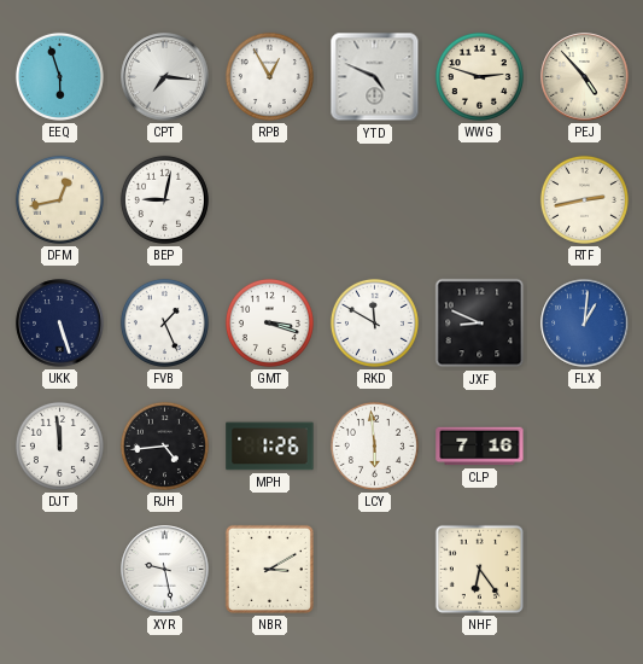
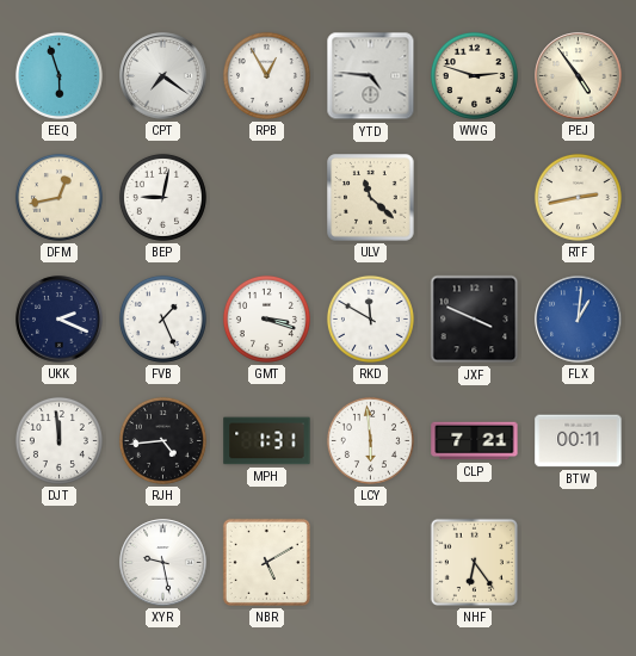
CPT: 7:16 -> 7:21 (163, 76)
YTD: 4:49 -> 4:46 (371, 76)
PEJ: 4:53 -> 4:54 (579, 76)
ULV: none -> 11:22 (371, 198)
UKK: 5:27 -> 2:19 (60, 320)
JXF: 8:49 -> 3:49 (475, 320)
MPH: 1:26 -> 1:31 (267, 441)
CLP: 7:16 -> 7:21 (475, 441)
BTW: none -> 00:11 (579, 441)
NBR: 3:10 -> 5:10 (266, 562)
